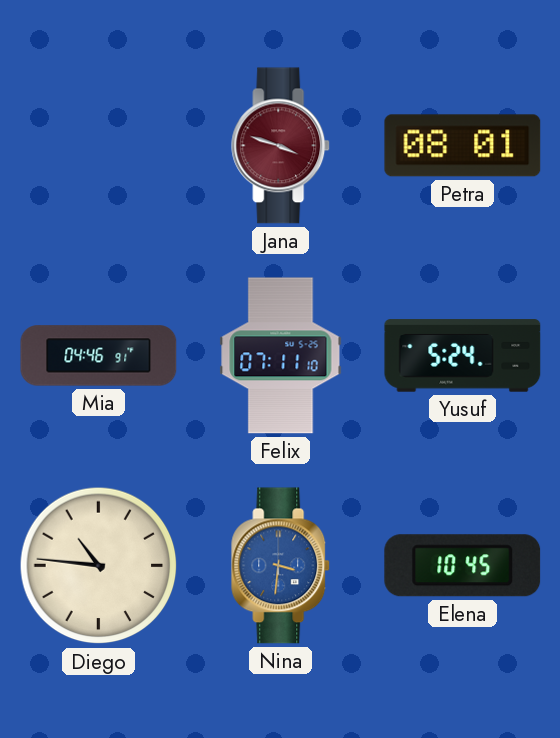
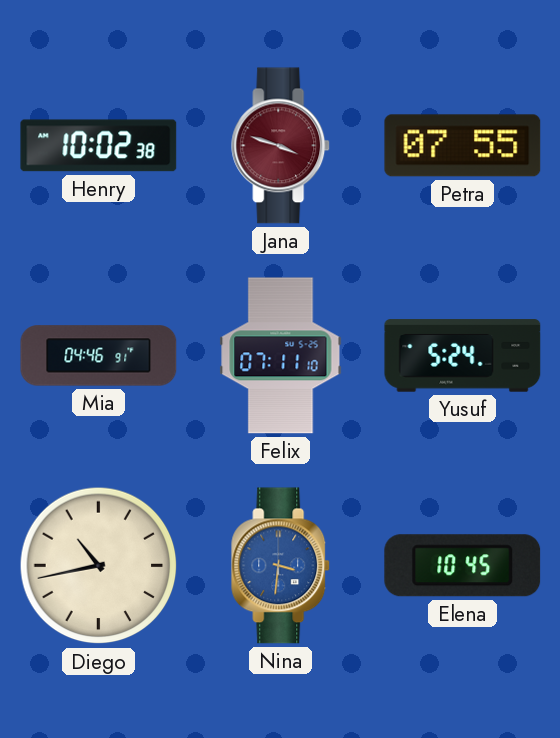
Henry: none -> 10:02 (99, 146)
Petra: 08:01 -> 07:55 (463, 146)
Diego: 10:46 -> 10:43 (99, 566)
